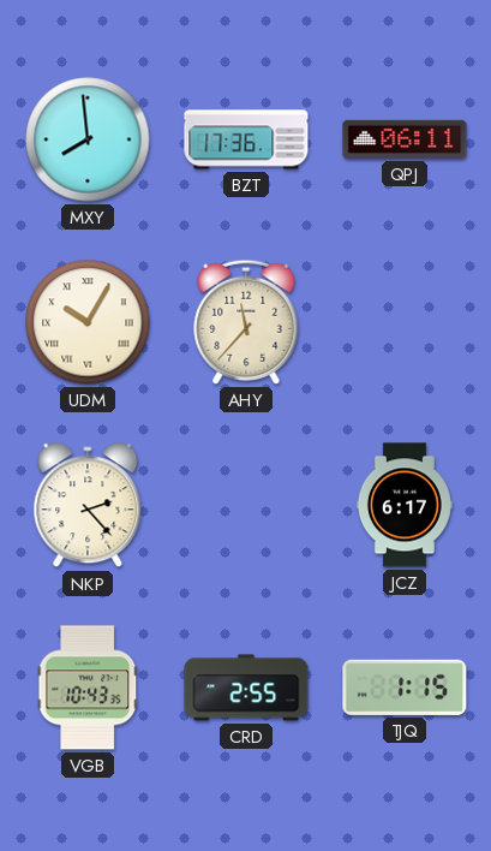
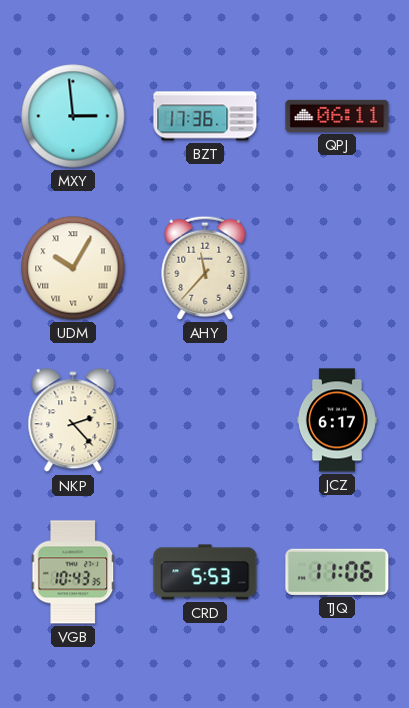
MXY: 7:59 -> 2:59 (73, 116)
CRD: 2:55 -> 5:53 (205, 572)
TJQ: 1:15 -> 11:06 (337, 572)
